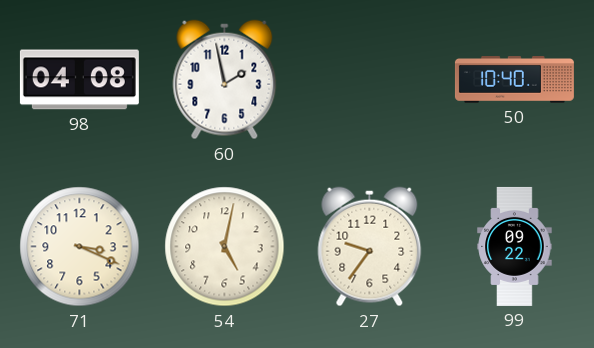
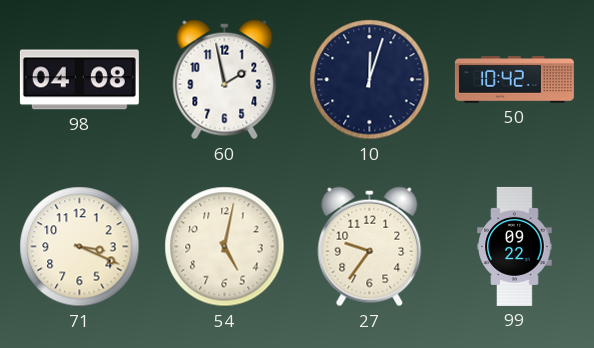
10: none -> 12:03 (370, 80)
50: 10:40 -> 10:42 (514, 80)
